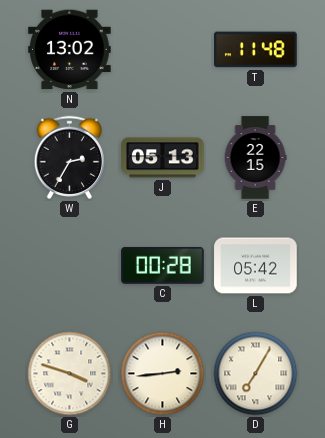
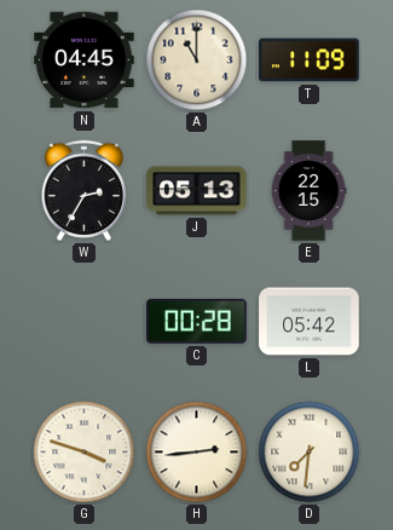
N: 13:02 -> 04:45 (85, 61)
A: none -> 11:00 (197, 61)
T: 11:48 -> 11:09 (310, 61)
D: 7:05 -> 7:31 (310, 453)
